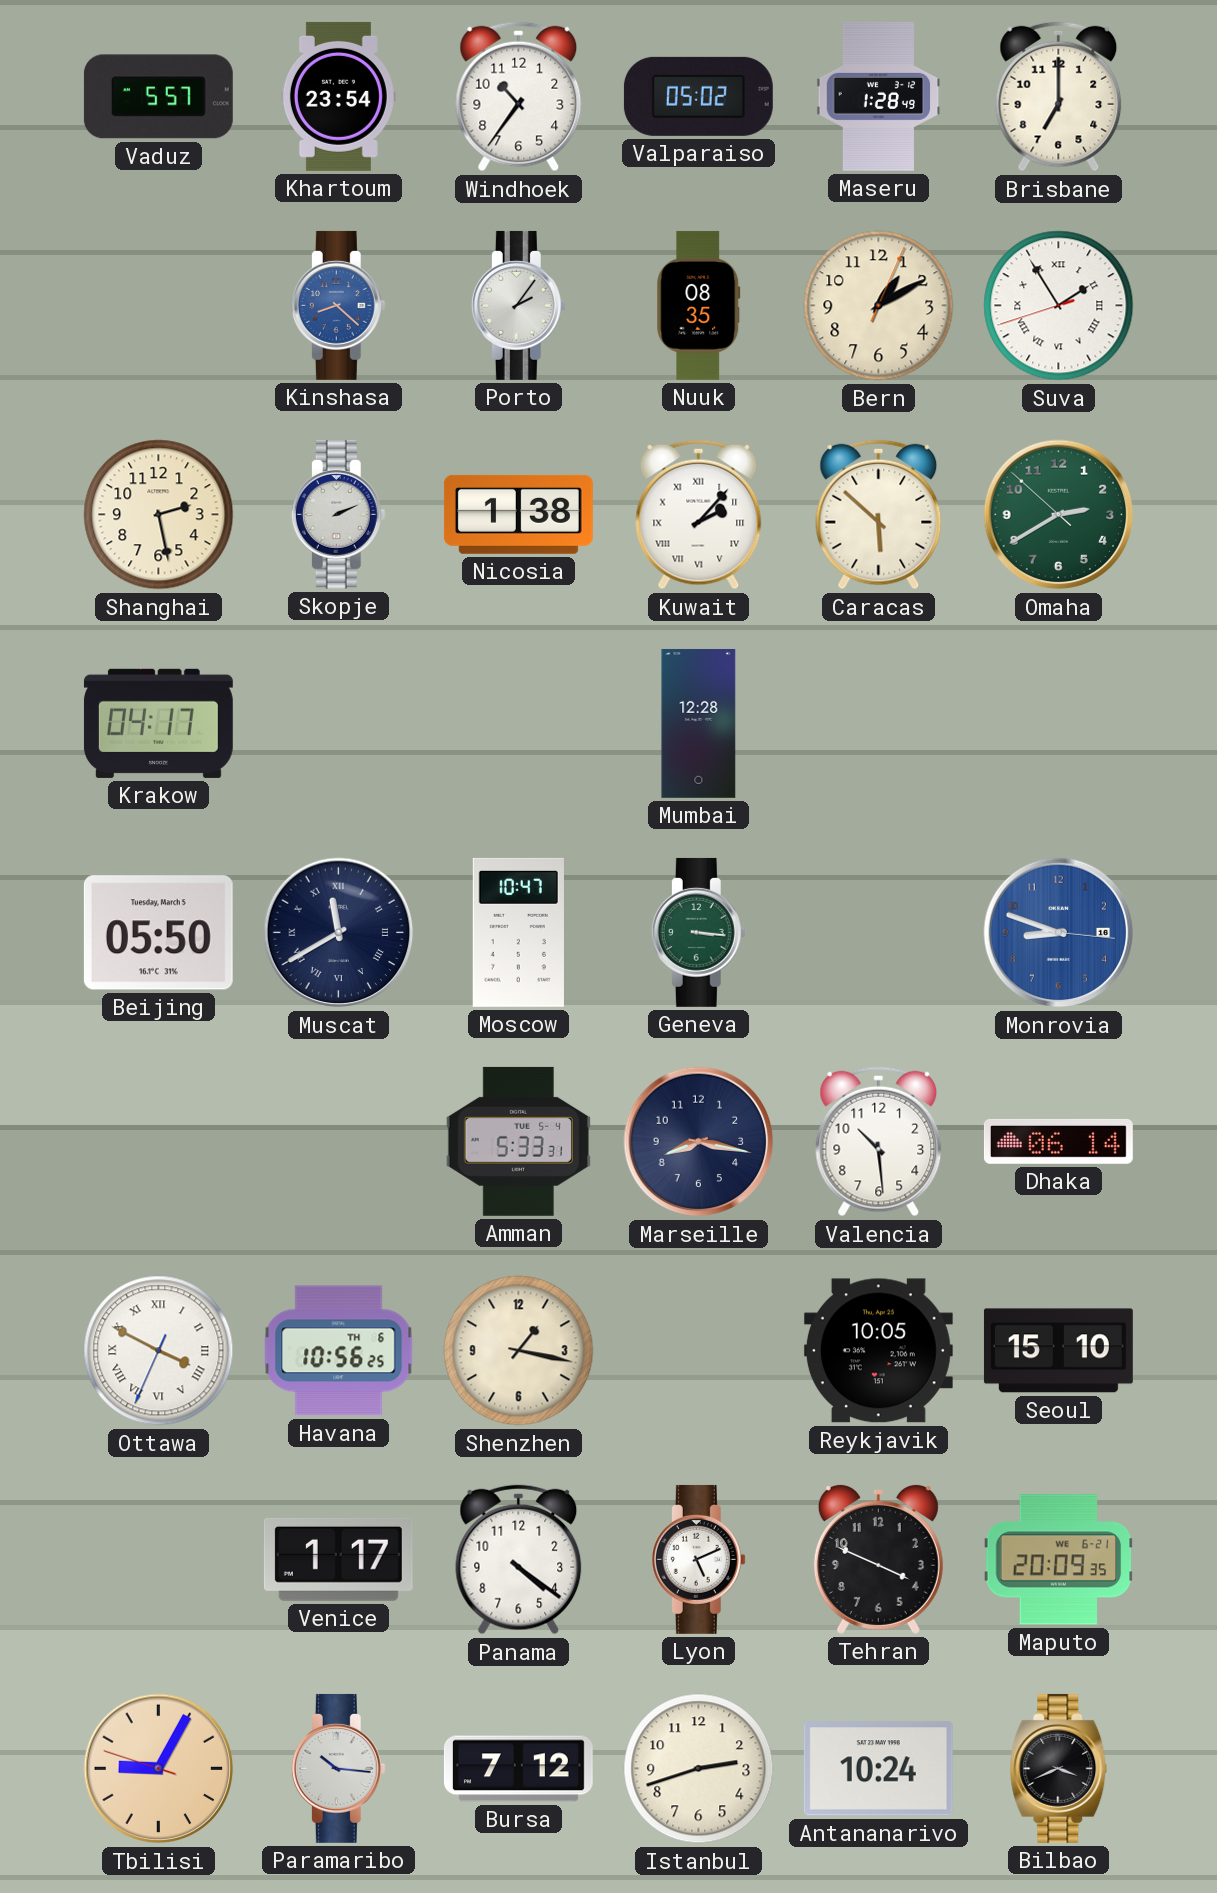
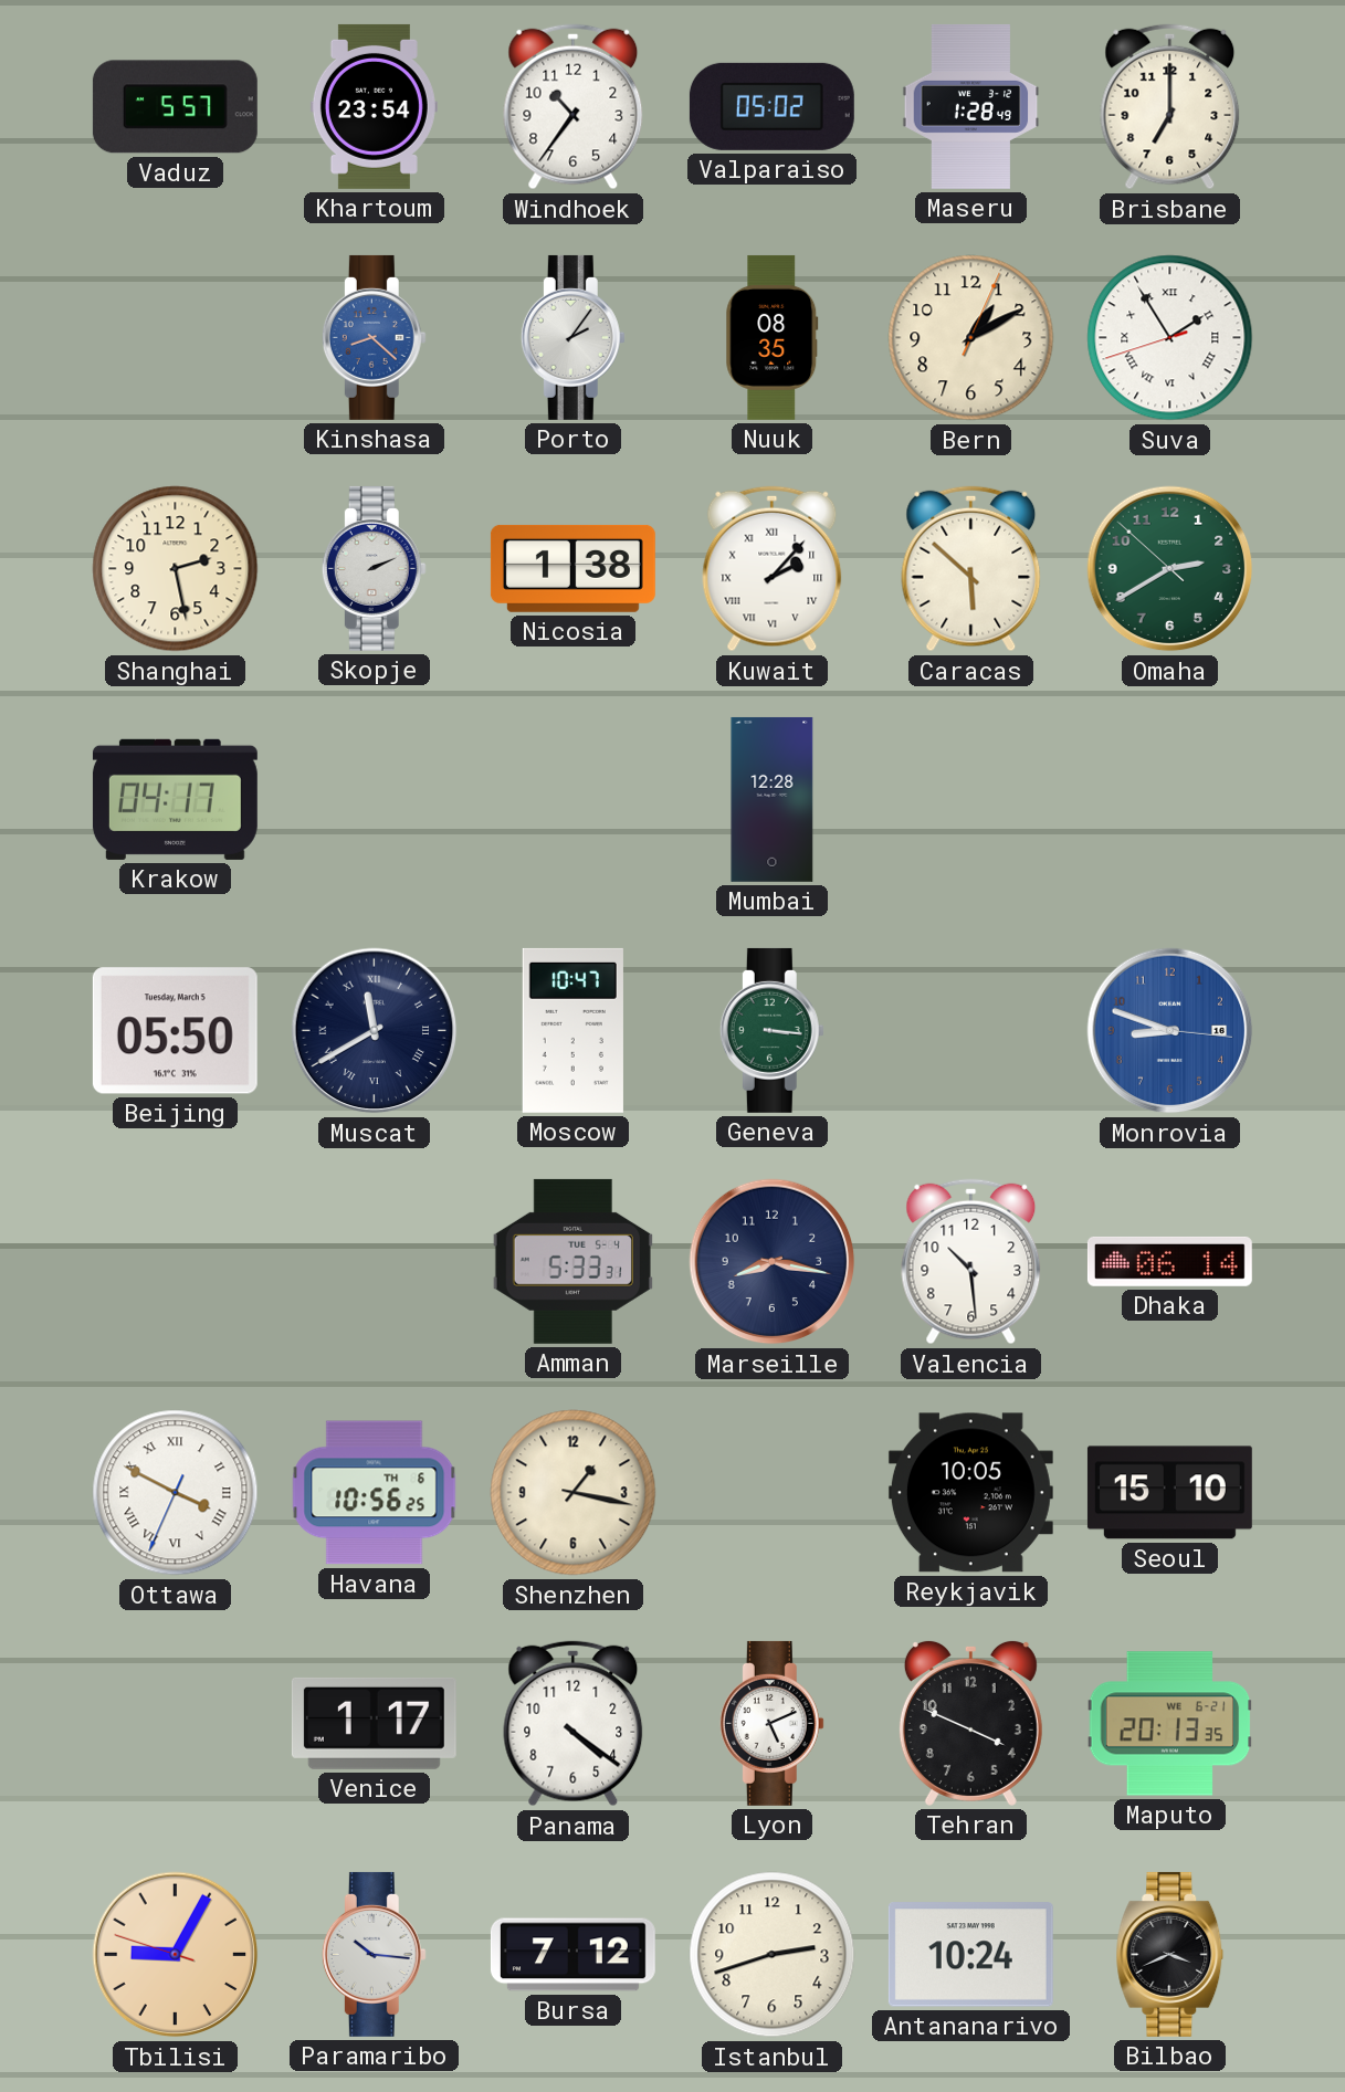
Maputo: 20:09 -> 20:13 (1170, 1724)
